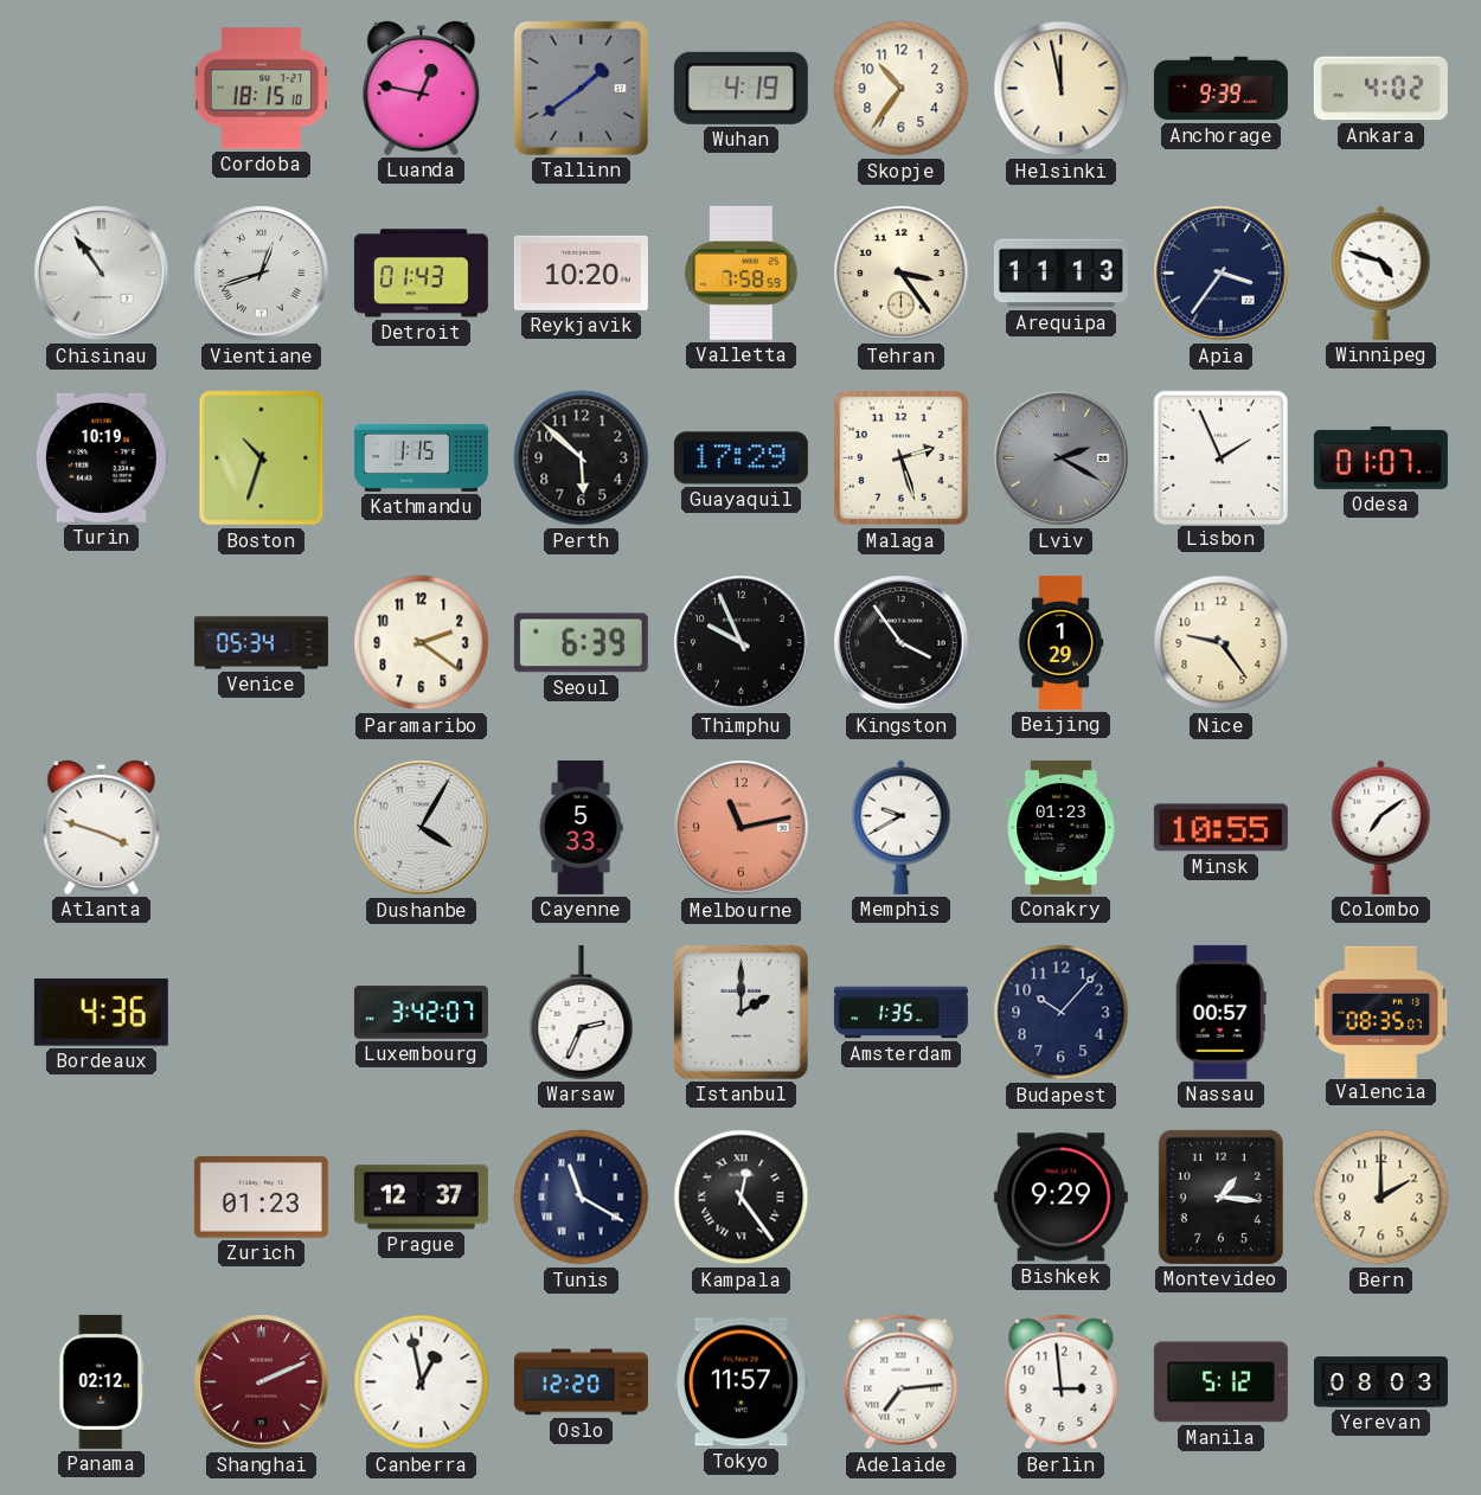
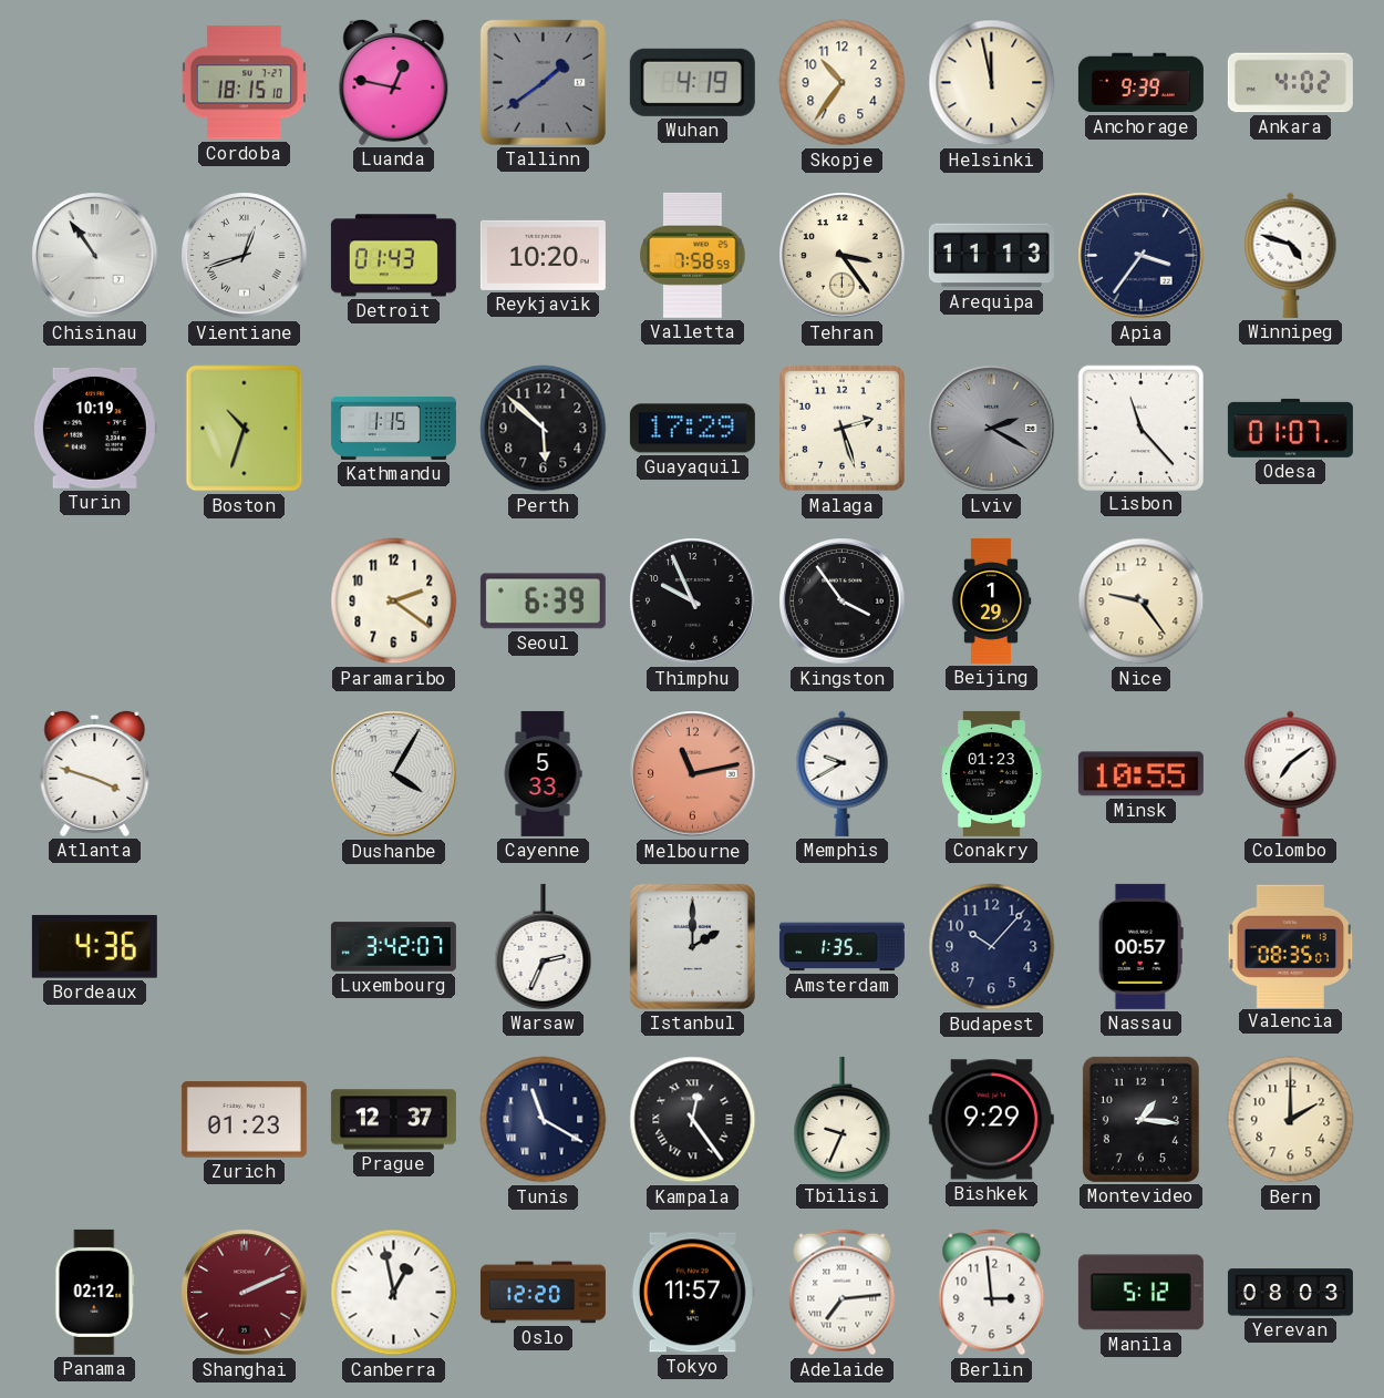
Lisbon: 1:56 -> 11:23 (1140, 428)
Venice: 05:34 -> none (261, 643)
Tbilisi: none -> 9:34 (843, 1119)
